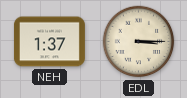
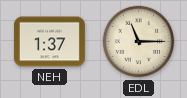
EDL: 3:15 -> 11:15 (139, 42)
